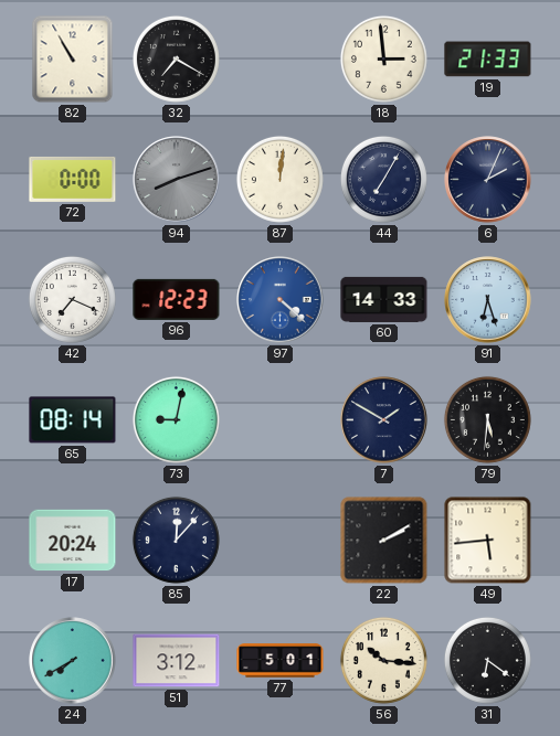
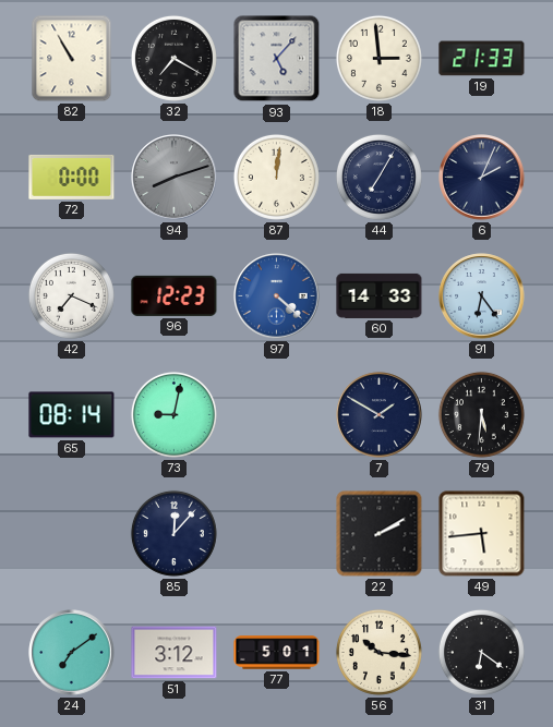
93: none -> 5:07 (277, 59)
91: 6:27 -> 6:24 (482, 296)
17: 20:24 -> none (73, 541)
24: 7:40 -> 7:09 (72, 653)
